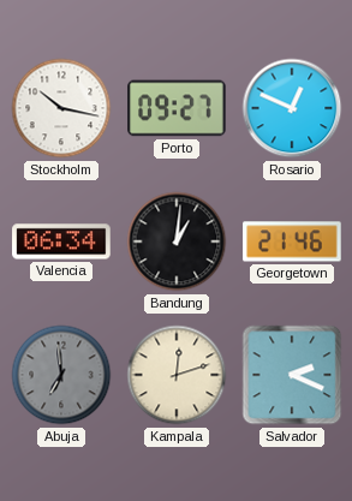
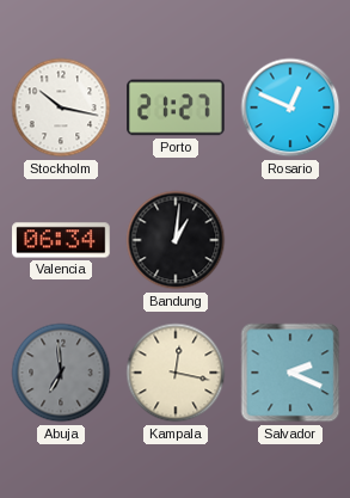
Porto: 09:27 -> 21:27 (176, 107)
Georgetown: 21:46 -> none (292, 241)
Kampala: 12:12 -> 12:17 (176, 373)
